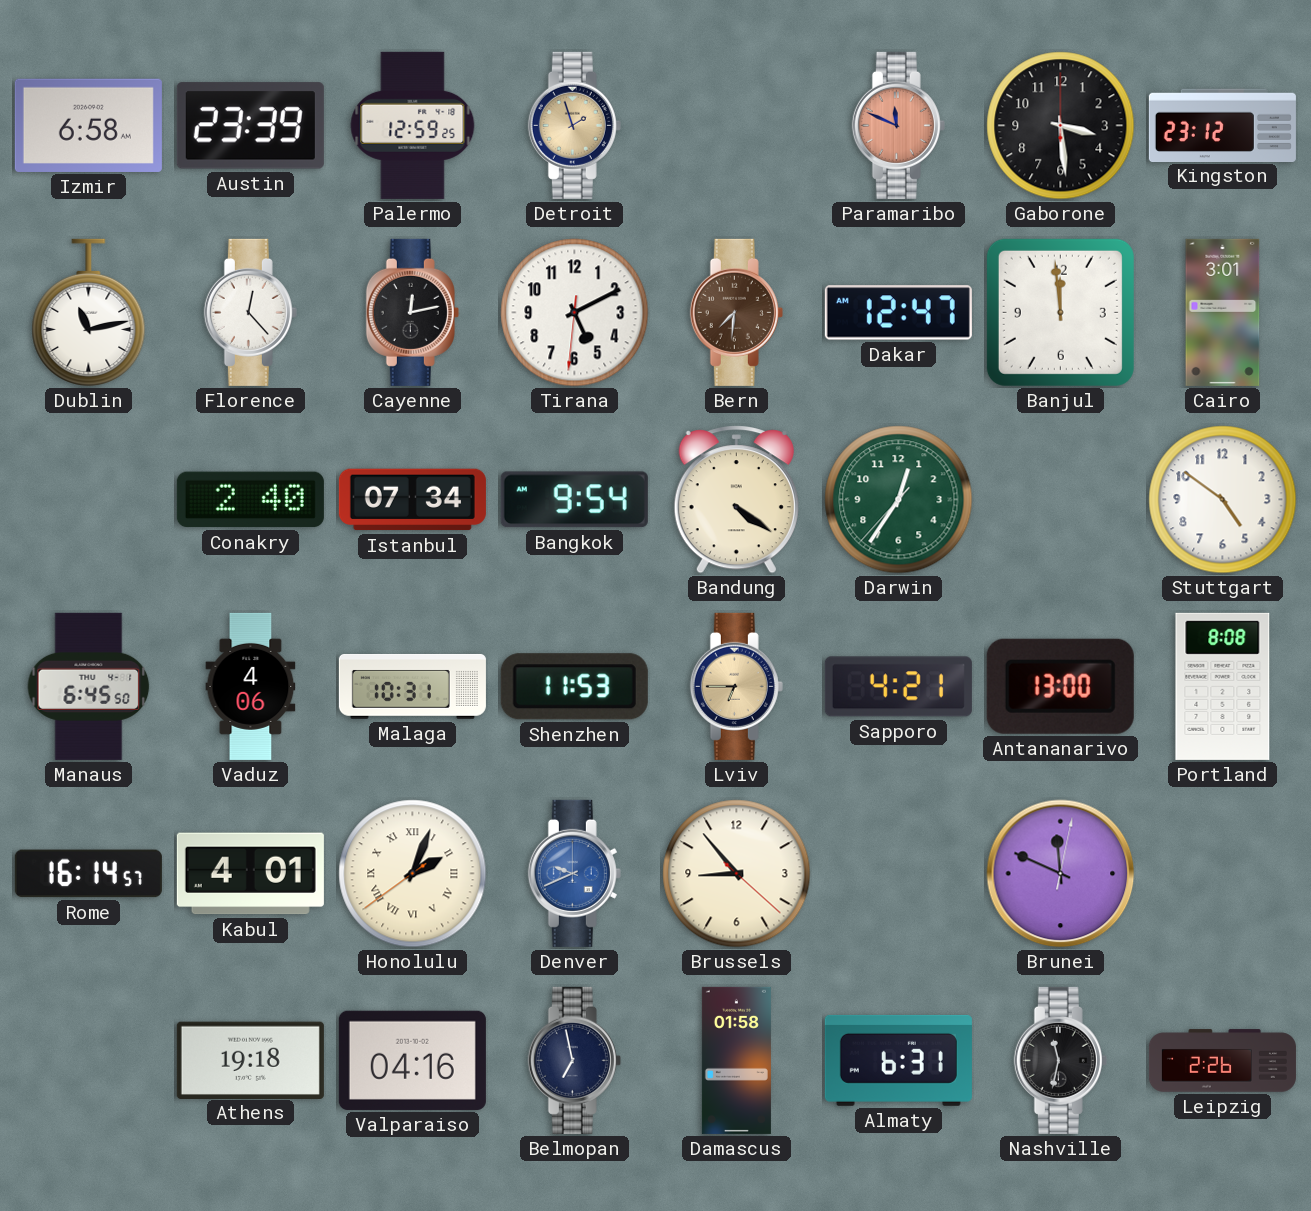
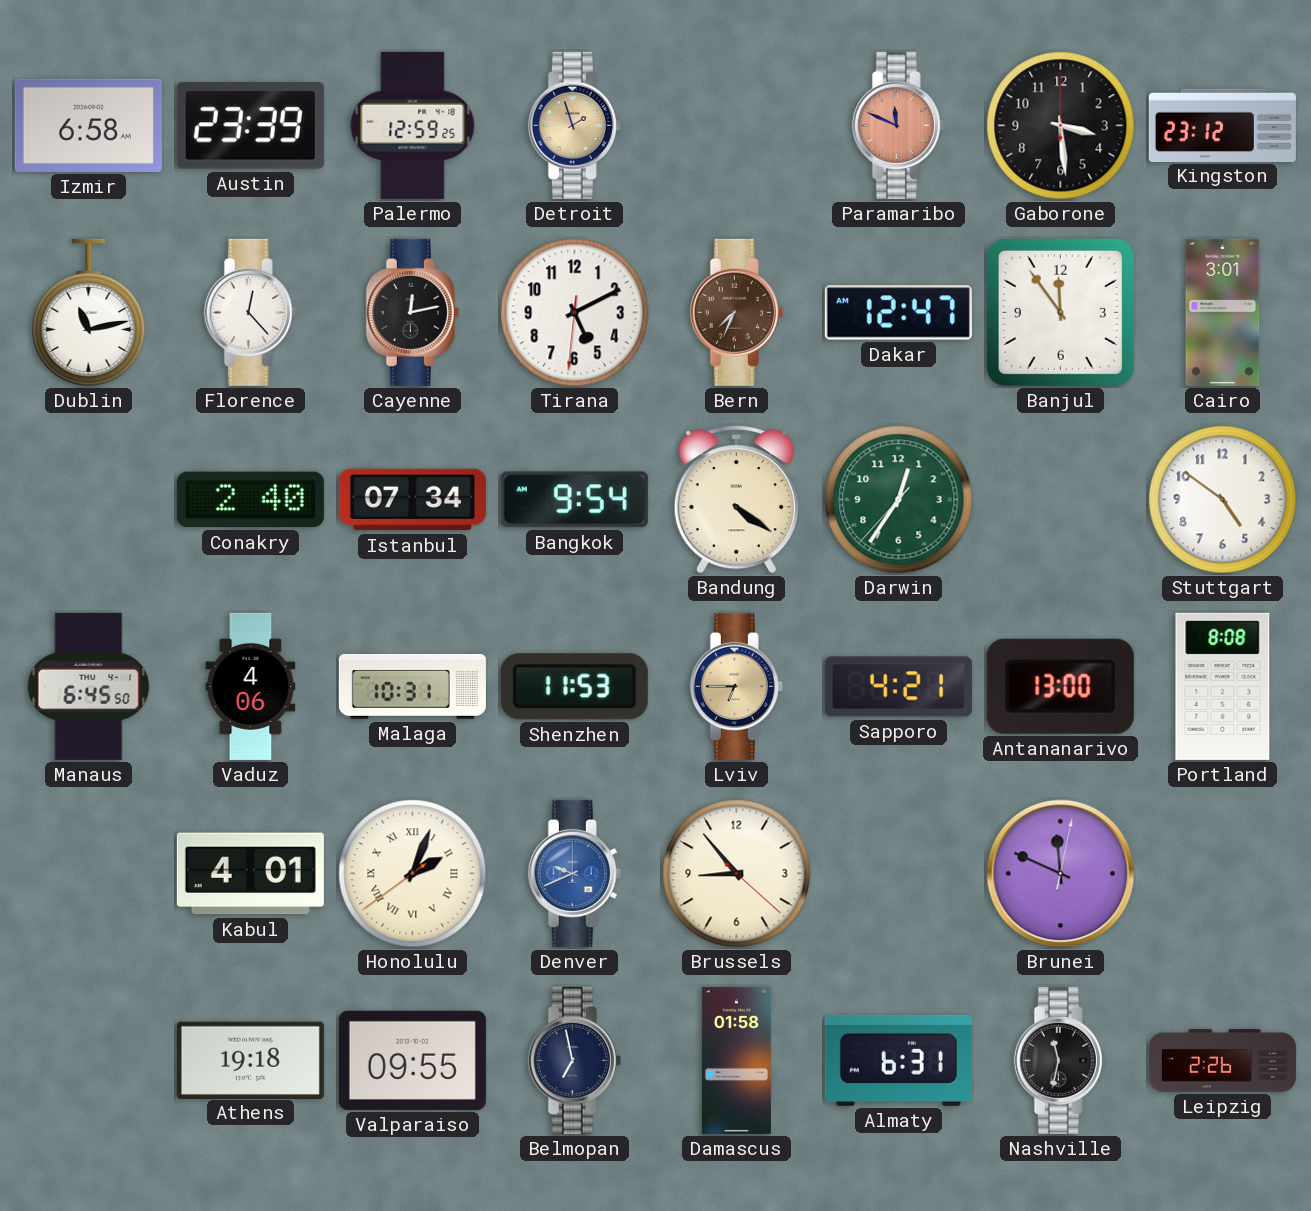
Bern: 7:31 -> 7:34 (736, 312)
Banjul: 11:59 -> 11:54 (1060, 312)
Rome: 16:14 -> none (88, 874)
Valparaiso: 04:16 -> 09:55 (412, 1060)
